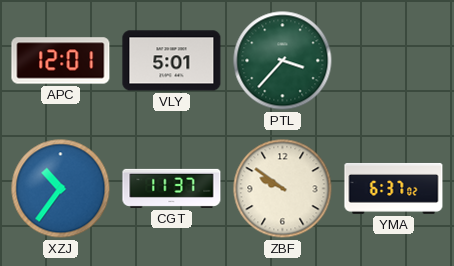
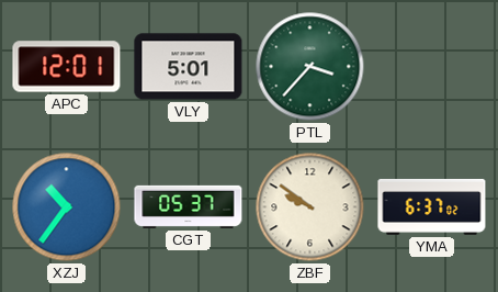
CGT: 11:37 -> 05:37 (189, 206)
